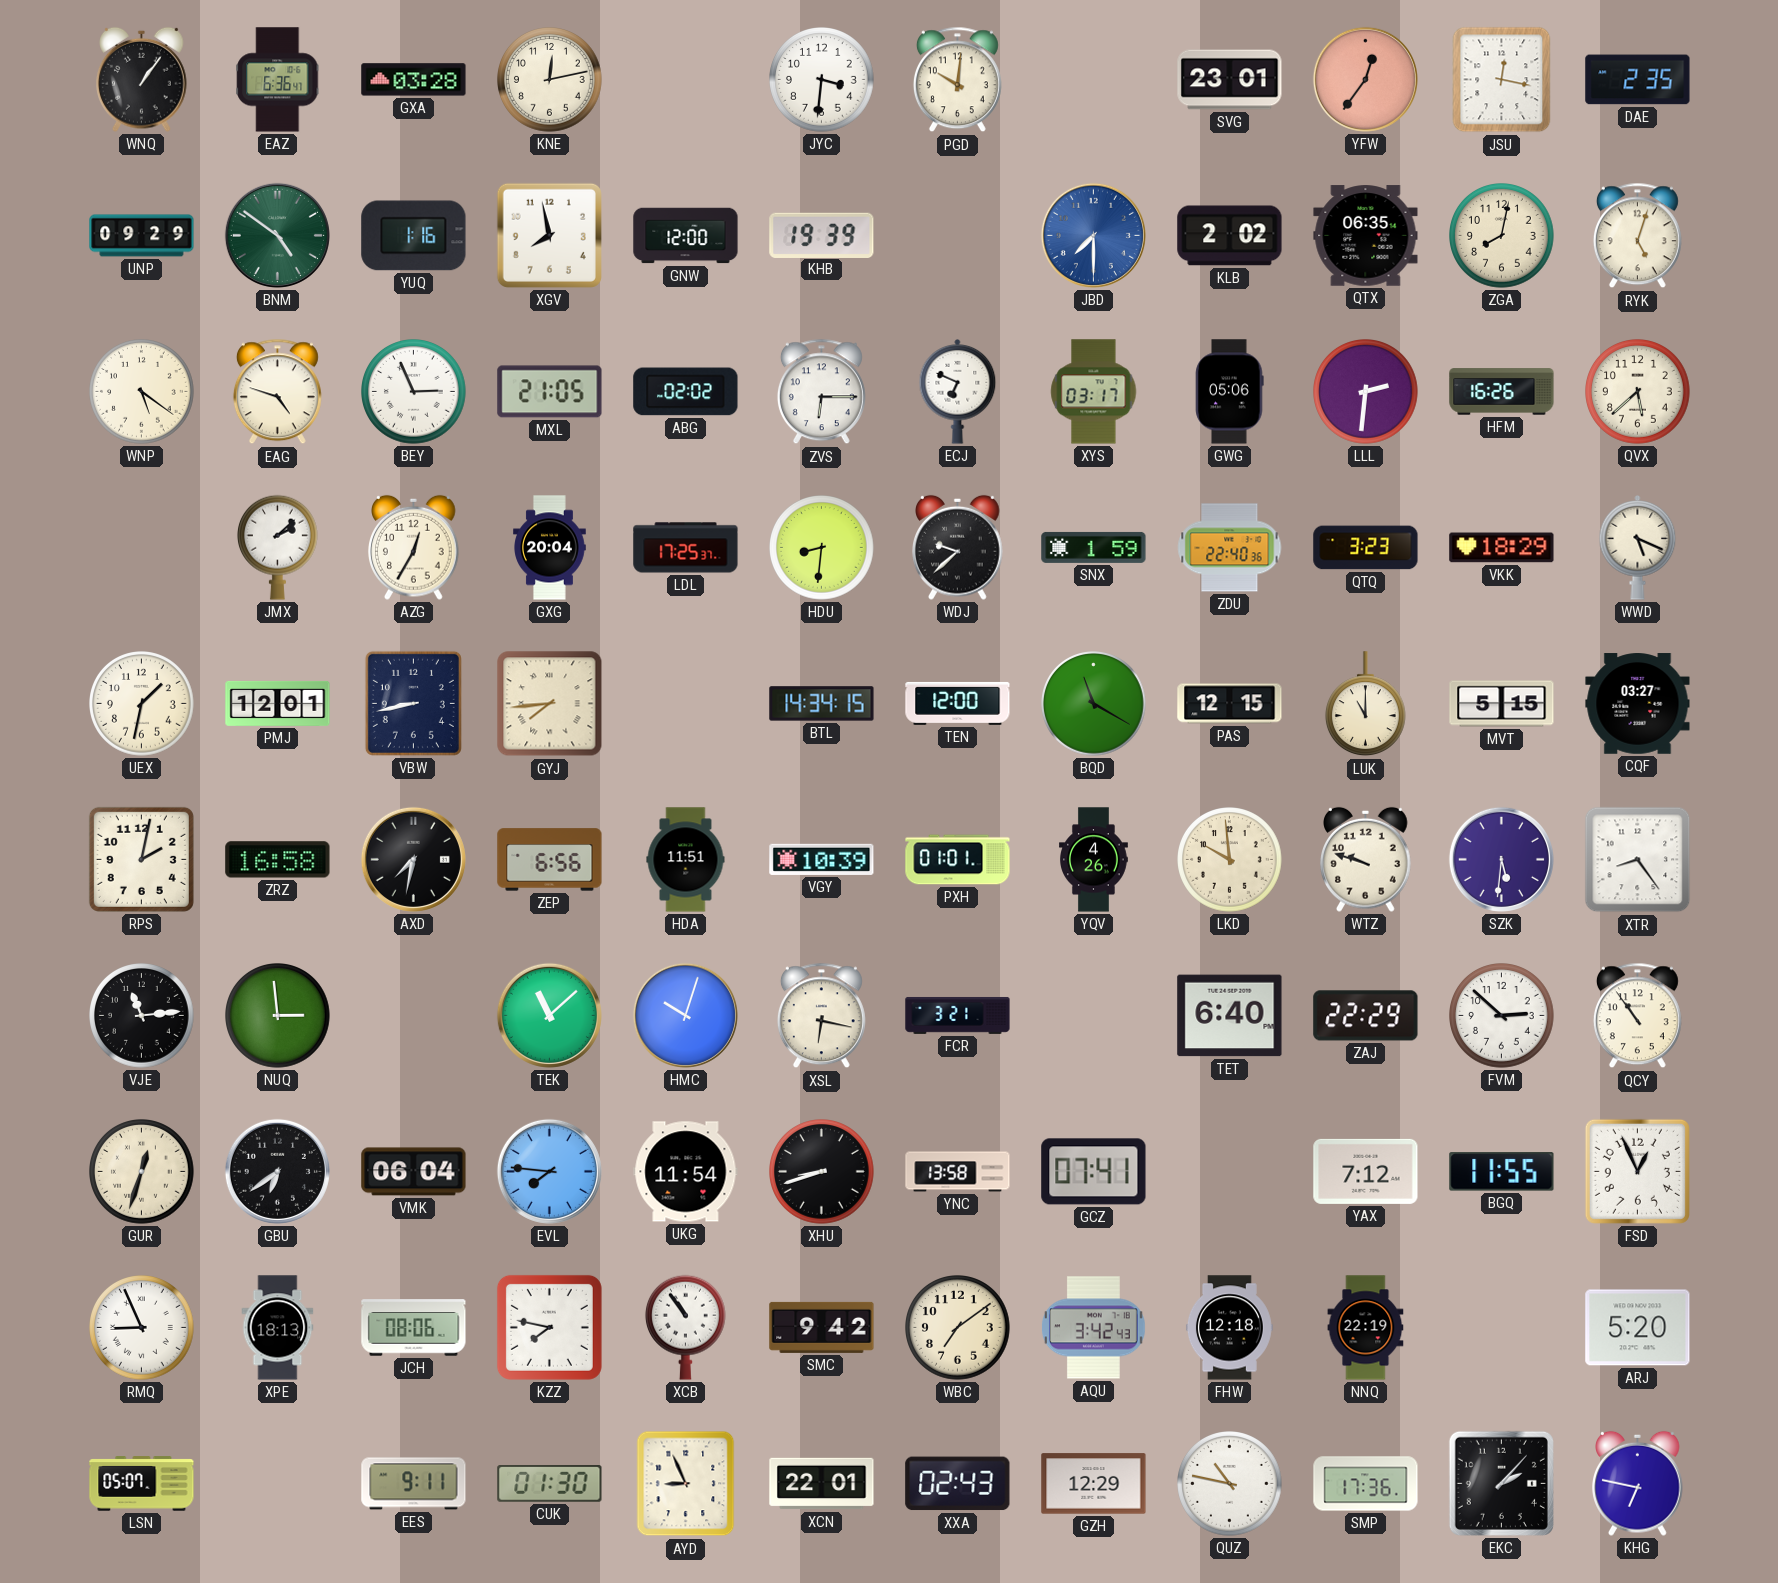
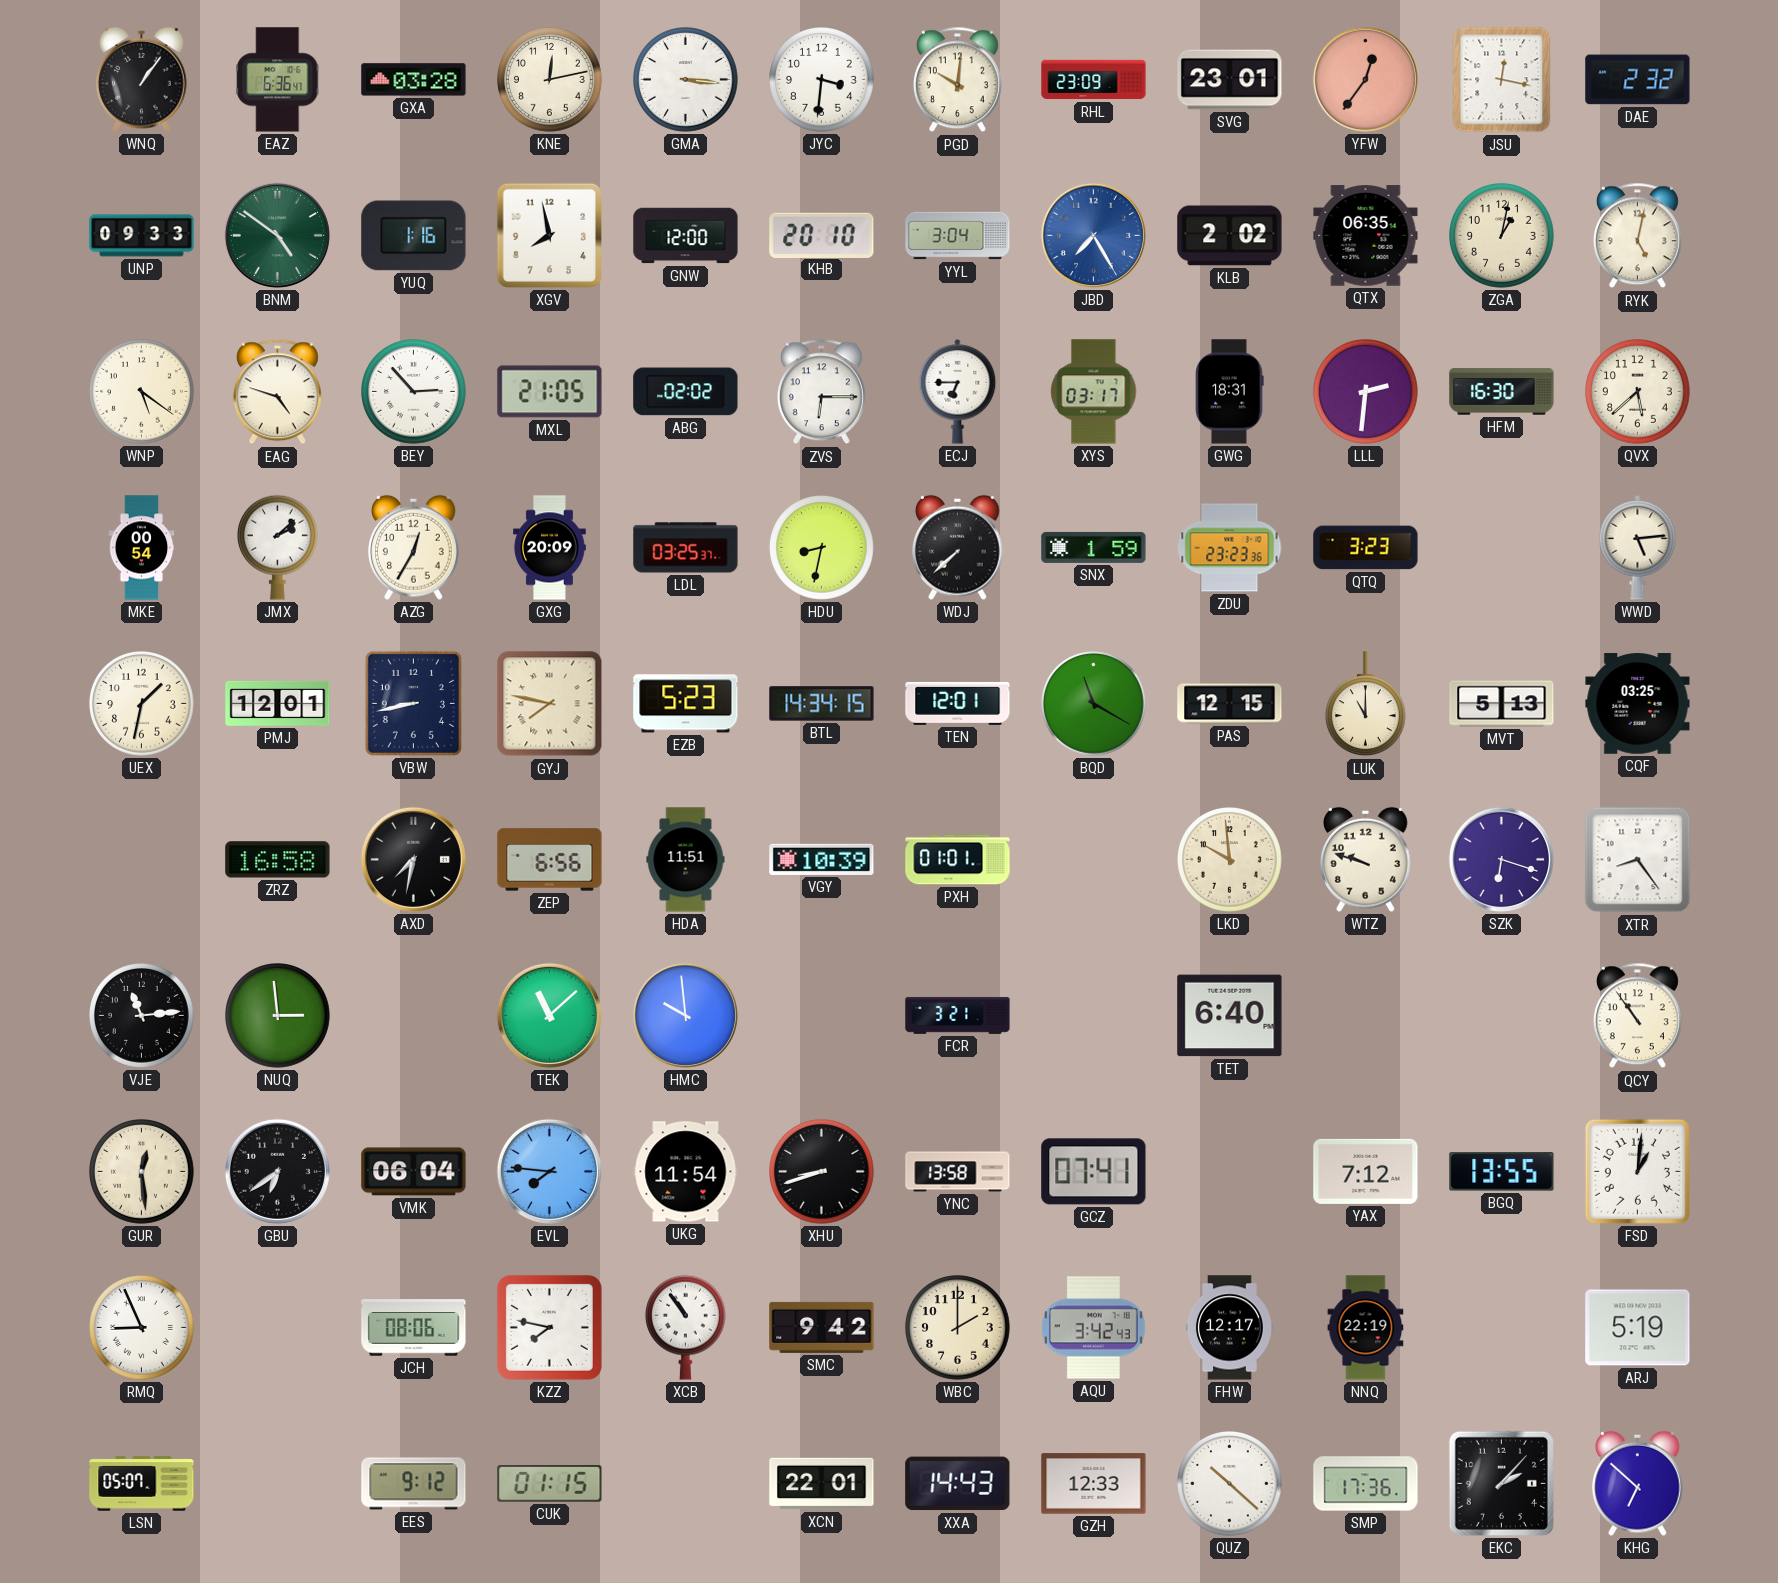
GMA: none -> 3:16 (686, 80)
RHL: none -> 23:09 (1094, 80)
DAE: 2:35 -> 2:32 (1638, 80)
UNP: 09:29 -> 09:33 (142, 236)
KHB: 19:39 -> 20:10 (822, 235)
YYL: none -> 3:04 (958, 236)
JBD: 7:30 -> 7:25 (1093, 235)
ZGA: 8:02 -> 1:02 (1502, 236)
RYK: 5:03 -> 5:02 (1637, 236)
BEY: 2:56 -> 2:53 (414, 392)
ECJ: 6:49 -> 6:45 (958, 392)
GWG: 05:06 -> 18:31 (1230, 392)
HFM: 16:26 -> 16:30 (1502, 392)
MKE: none -> 00:54 (142, 548)
GXG: 20:04 -> 20:09 (550, 548)
LDL: 17:25 -> 03:25 (686, 548)
HDU: 8:31 -> 8:32 (822, 548)
WDJ: 9:38 -> 7:38 (958, 547)
ZDU: 22:40 -> 23:23 (1230, 548)
VKK: 18:29 -> none (1502, 548)
WWD: 5:19 -> 5:14 (1638, 548)
GYJ: 7:44 -> 7:47 (550, 704)
EZB: none -> 5:23 (686, 704)
TEN: 12:00 -> 12:01 (958, 703)
MVT: 5:15 -> 5:13 (1502, 704)
CQF: 03:27 -> 03:25 (1638, 704)
RPS: 2:02 -> none (141, 859)
YQV: 4:26 -> none (1094, 860)
SZK: 5:31 -> 6:18 (1501, 859)
HMC: 10:03 -> 9:59 (685, 1015)
XSL: 6:17 -> none (821, 1016)
ZAJ: 22:29 -> none (1366, 1016)
FVM: 2:52 -> none (1502, 1016)
GUR: 12:33 -> 12:29 (142, 1172)
BGQ: 11:55 -> 13:55 (1502, 1172)
FSD: 12:56 -> 1:01 (1637, 1171)
XPE: 18:13 -> none (278, 1328)
WBC: 7:09 -> 2:00 (958, 1328)
FHW: 12:18 -> 12:17 (1229, 1328)
ARJ: 5:20 -> 5:19 (1638, 1328)
EES: 9:11 -> 9:12 (414, 1484)
CUK: 01:30 -> 01:15 (550, 1484)
AYD: 8:56 -> none (686, 1484)
XXA: 02:43 -> 14:43 (958, 1484)
GZH: 12:29 -> 12:33 (1094, 1484)
QUZ: 10:47 -> 10:22 (1230, 1484)
KHG: 6:47 -> 6:52 (1638, 1483)
